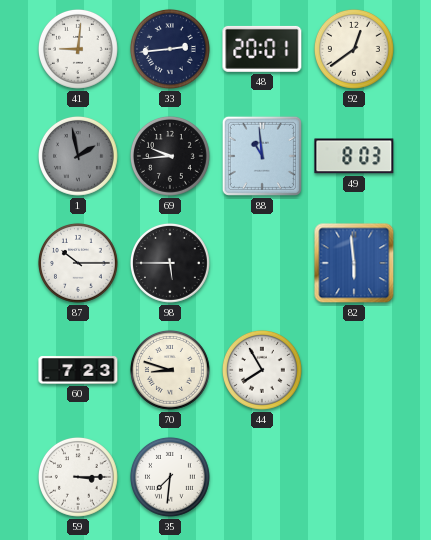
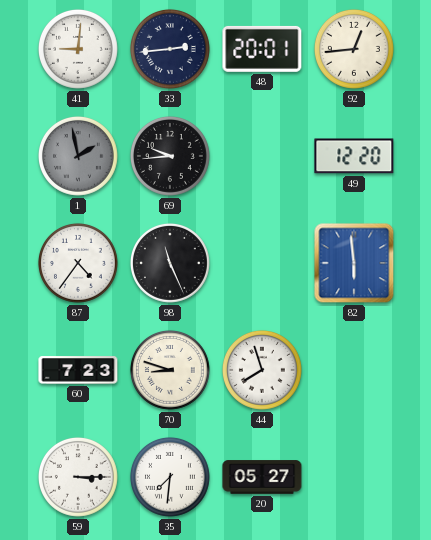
92: 12:39 -> 12:44 (354, 49)
88: 10:59 -> none (262, 156)
49: 8:03 -> 12:20 (354, 156)
87: 10:15 -> 4:36 (78, 263)
98: 5:45 -> 11:26 (170, 263)
44: 7:55 -> 7:57 (262, 370)
20: none -> 05:27 (262, 477)
